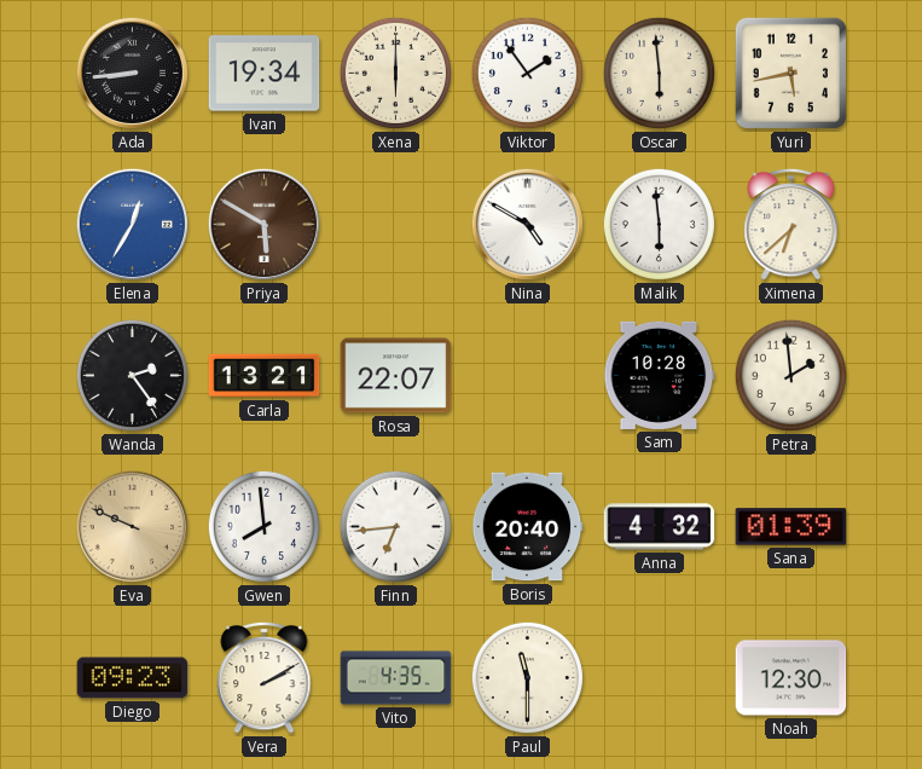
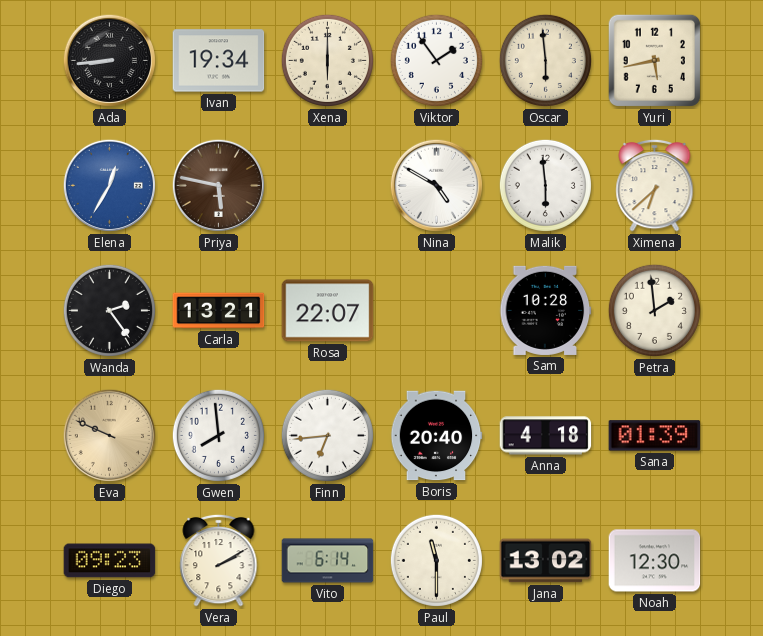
Priya: 5:50 -> 5:47 (218, 185)
Anna: 4:32 -> 4:18 (546, 436)
Vito: 4:35 -> 6:14 (328, 561)
Jana: none -> 13:02 (546, 561)
